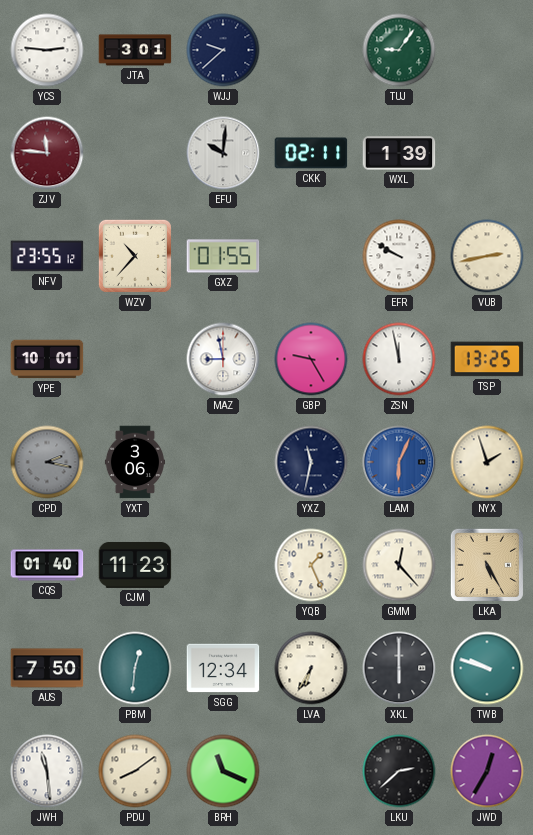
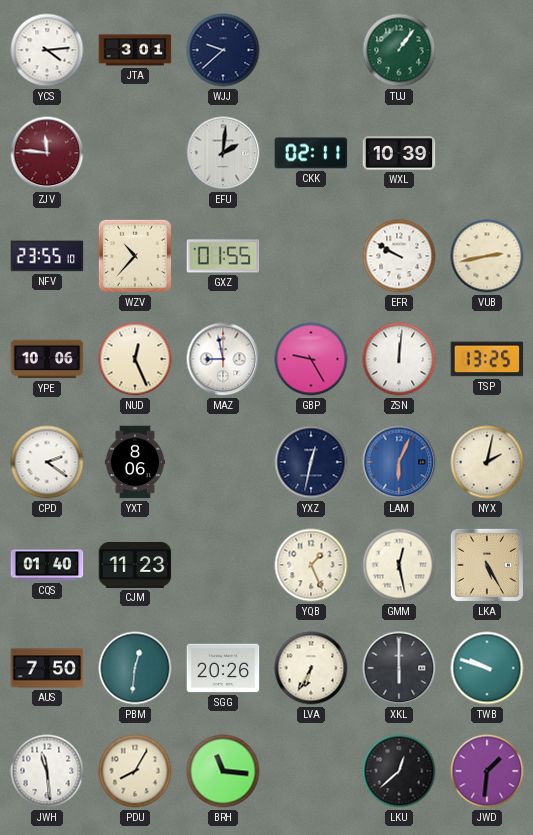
YCS: 2:46 -> 4:14 (47, 50)
TUJ: 9:06 -> 1:06 (399, 50)
EFU: 10:01 -> 2:01 (223, 153)
WXL: 1:39 -> 10:39 (399, 153)
NFV: 23:55:12 -> 23:55:10 (47, 256)
YPE: 10:01 -> 10:06 (47, 359)
NUD: none -> 12:26 (135, 359)
ZSN: 11:58 -> 12:01 (399, 359)
CPD: 2:17 -> 2:21 (47, 462)
CPD dial: grey -> white (47, 462)
YXT: 3:06 -> 8:06 (135, 462)
YXZ: 11:32 -> 12:32 (311, 462)
NYX: 1:57 -> 2:02 (487, 462)
GMM: 12:23 -> 12:28 (399, 565)
SGG: 12:34 -> 20:26 (223, 668)
PDU: 8:09 -> 8:05 (135, 771)
BRH: 11:19 -> 11:16 (223, 771)
LKU: 2:38 -> 12:38 (399, 771)
JWD: 12:35 -> 1:31 (487, 771)
